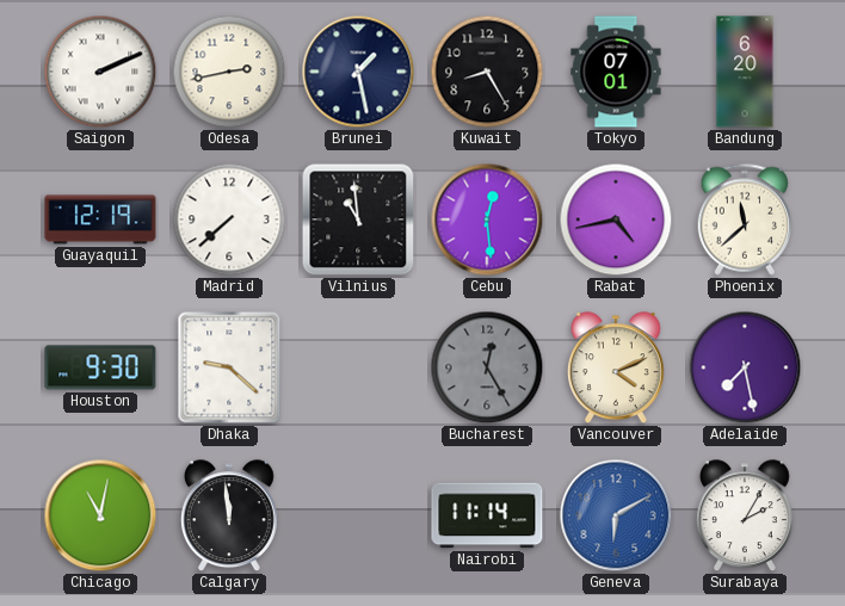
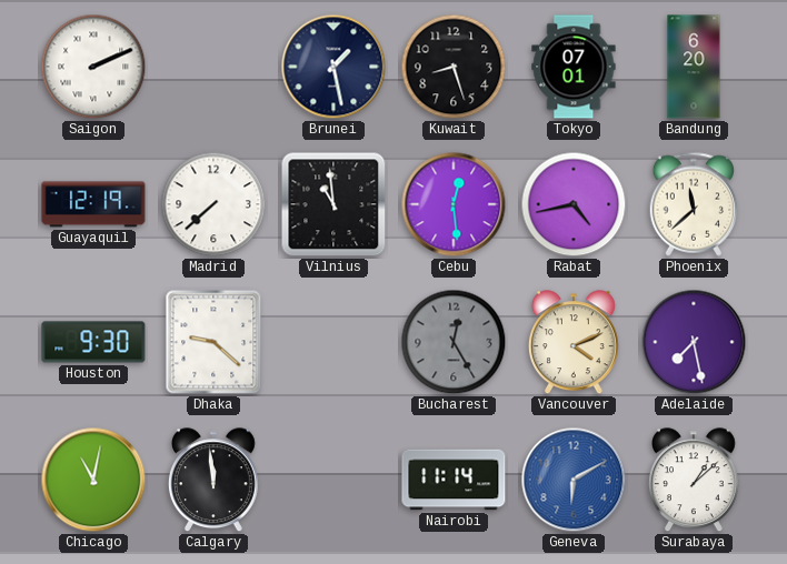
Odesa: 2:43 -> none (229, 72)
Kuwait: 8:25 -> 8:27 (454, 67)
Surabaya: 2:05 -> 1:08 (694, 481)
